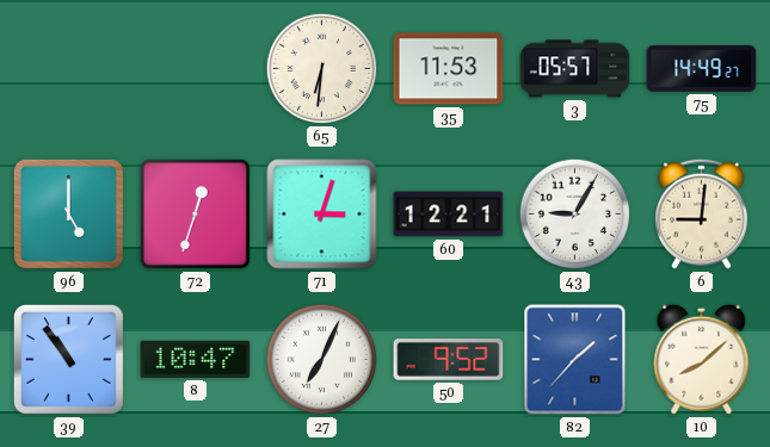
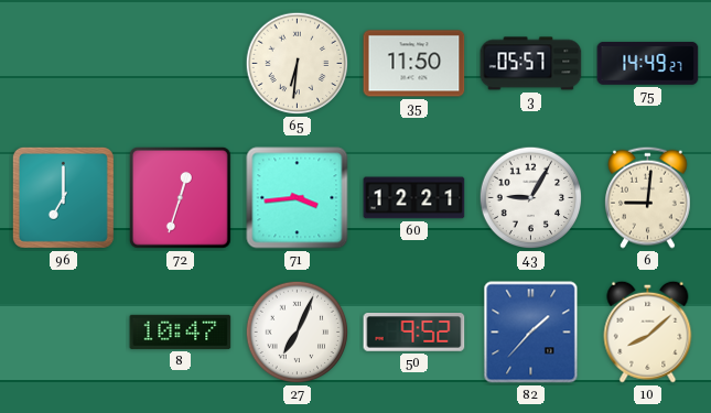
35: 11:53 -> 11:50 (414, 64)
96: 5:00 -> 7:00 (63, 197)
71: 3:03 -> 3:44 (298, 198)
39: 10:54 -> none (68, 359)
